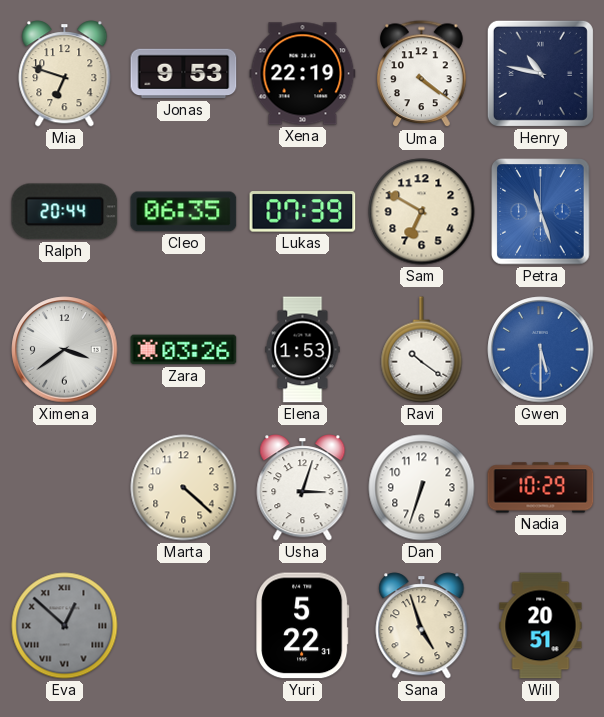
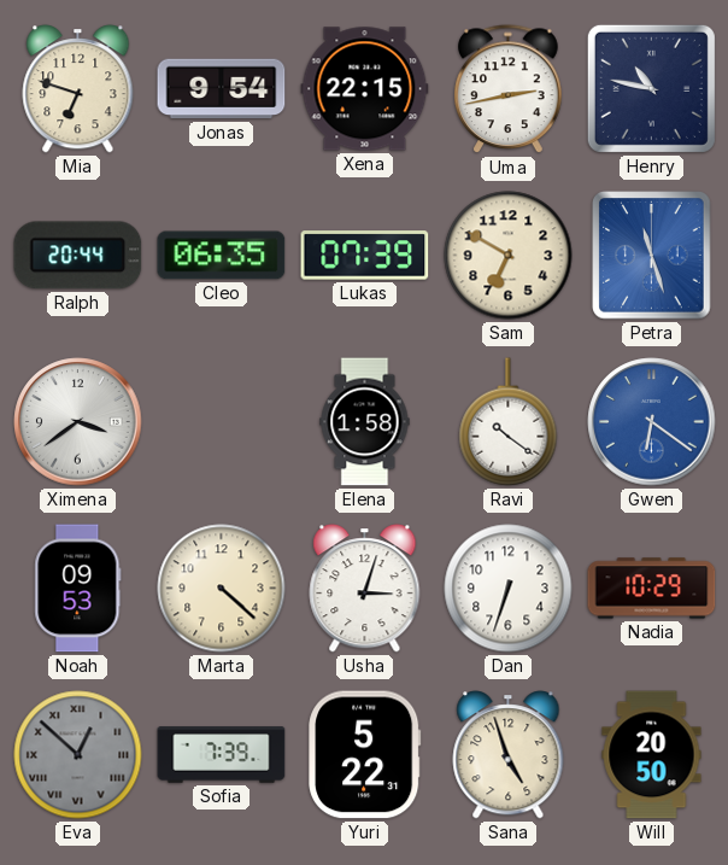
Jonas: 9:53 -> 9:54 (222, 89)
Xena: 22:19 -> 22:15 (365, 89)
Uma: 4:21 -> 2:43 (509, 89)
Zara: 03:26 -> none (184, 350)
Elena: 1:53 -> 1:58 (365, 422)
Gwen: 5:30 -> 6:21 (652, 422)
Noah: none -> 09:53 (78, 589)
Sofia: none -> 7:39 (222, 755)
Will: 20:51 -> 20:50 (652, 755)
